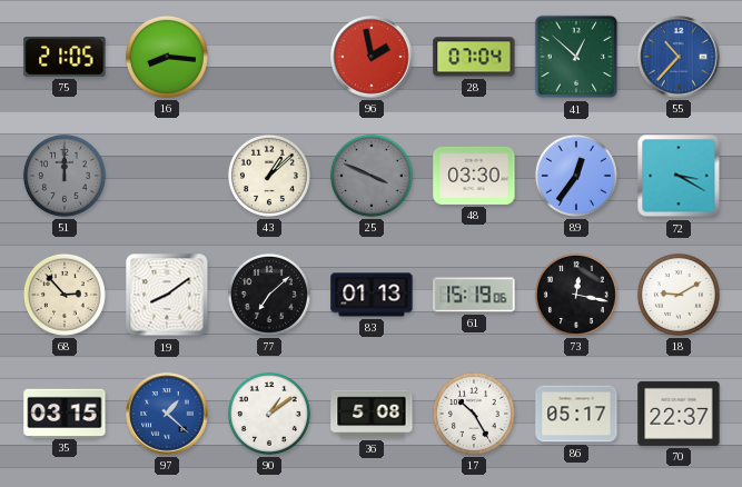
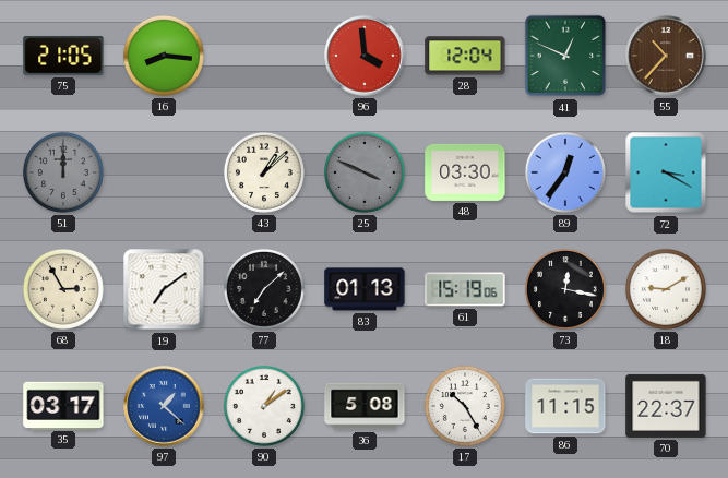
96: 1:58 -> 3:59 (365, 56)
28: 07:04 -> 12:04 (465, 56)
41: 12:52 -> 12:49 (565, 56)
55 dial: blue -> brown (666, 56)
68: 2:53 -> 2:55 (63, 289)
19: 8:09 -> 7:09 (164, 289)
35: 03:15 -> 03:17 (63, 405)
86: 05:17 -> 11:15 (565, 406)
